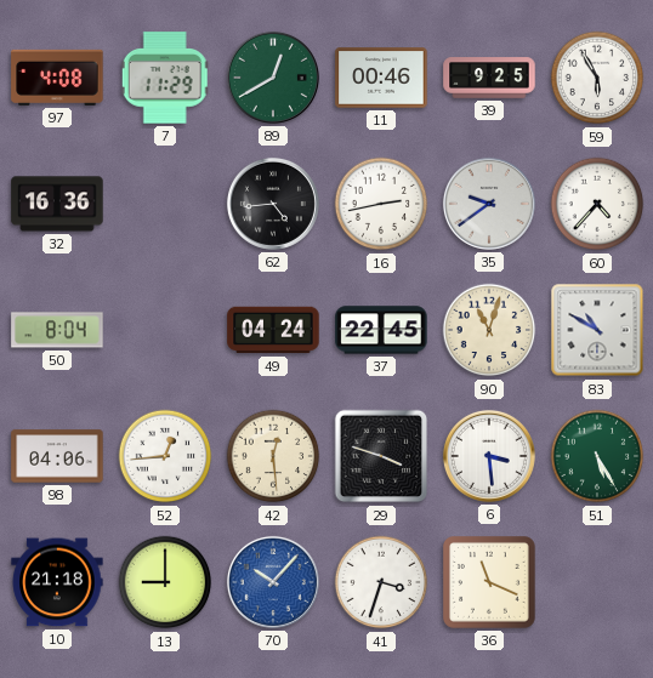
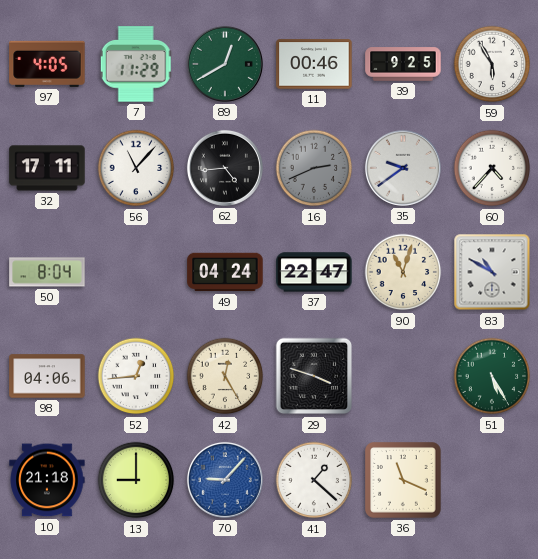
97: 4:08 -> 4:05 (47, 64)
32: 16:36 -> 17:11 (47, 168)
56: none -> 11:07 (136, 168)
16: 2:43 -> 2:41 (314, 168)
16 dial: white -> grey (314, 168)
37: 22:45 -> 22:47 (314, 272)
42: 12:29 -> 12:25 (225, 376)
6: 3:29 -> none (489, 456)
70: 10:07 -> 9:07 (225, 480)
41: 3:33 -> 1:22 (314, 480)
